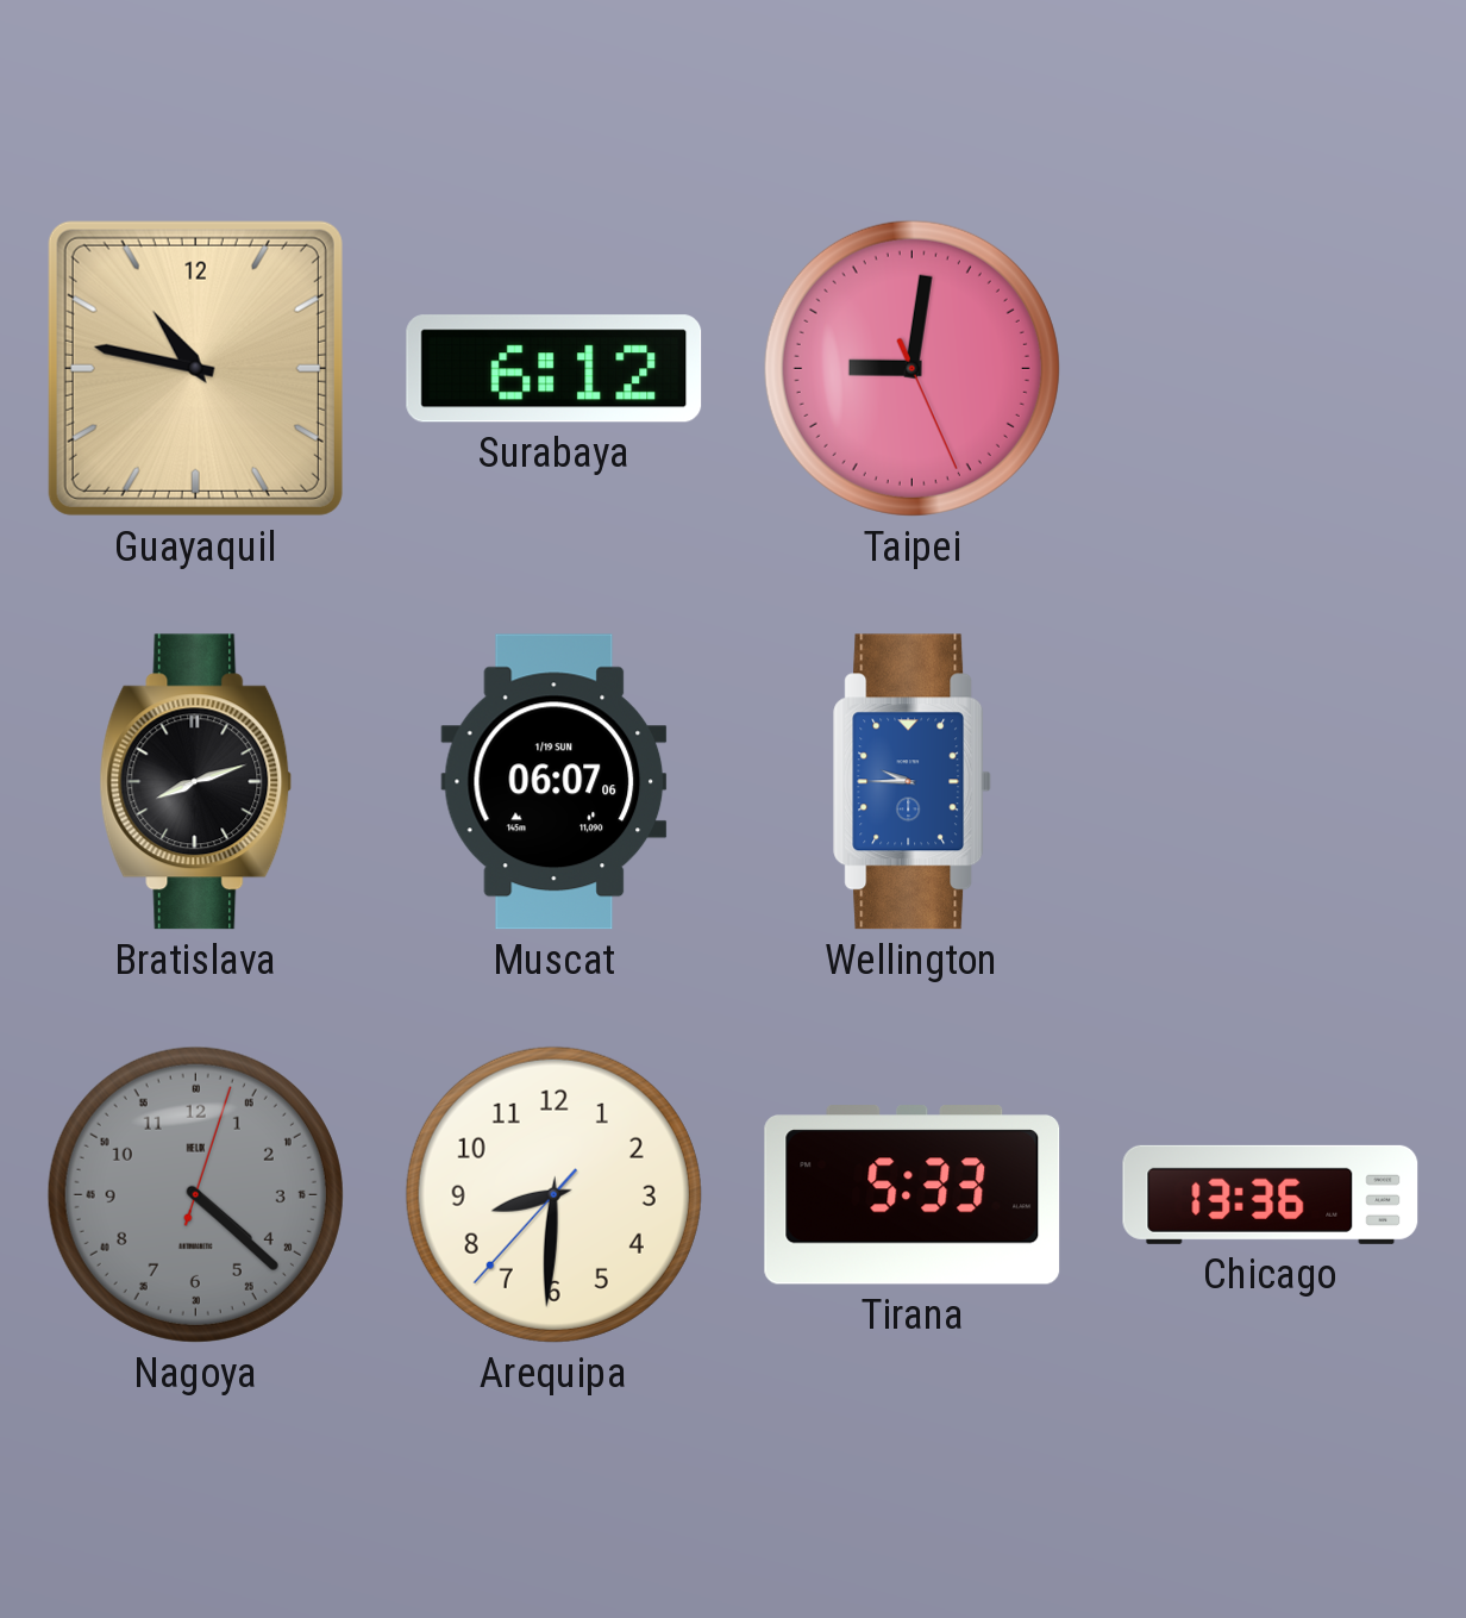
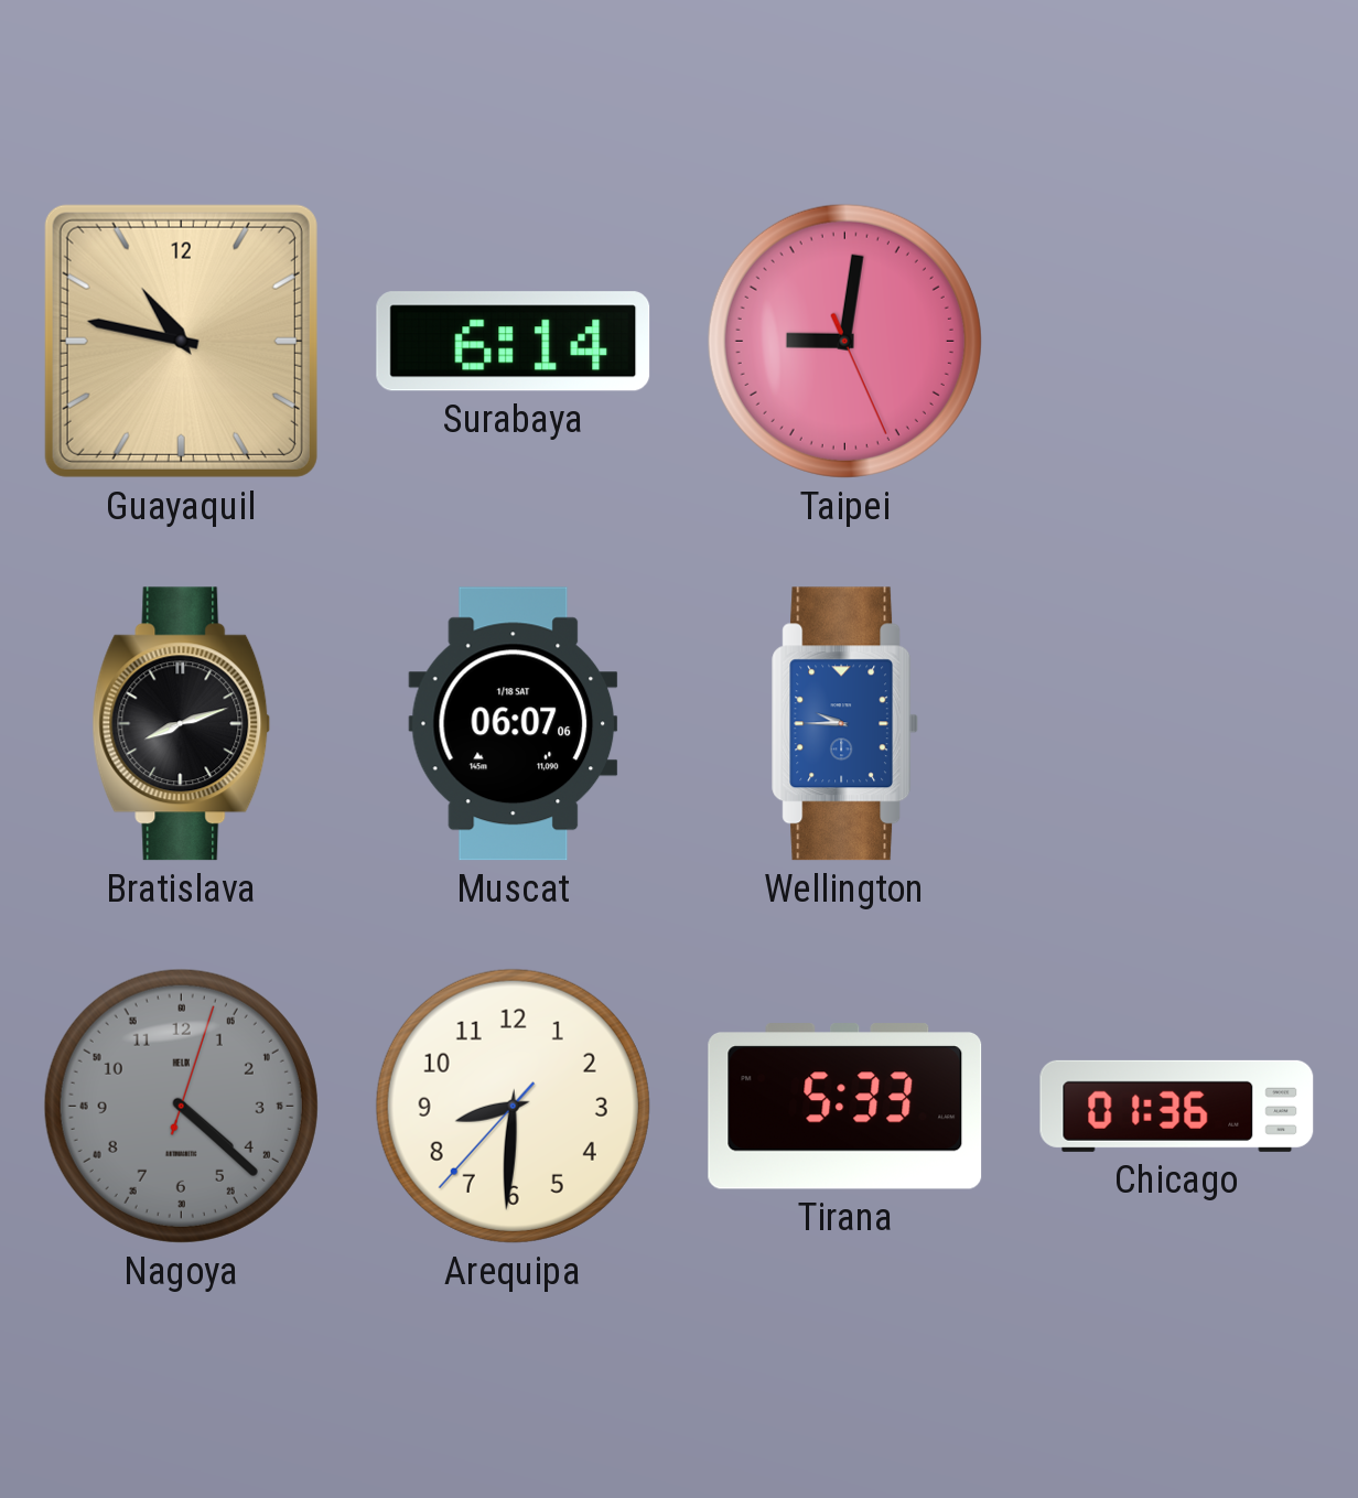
Surabaya: 6:12 -> 6:14 (514, 342)
Muscat date: 1/19 SUN -> 1/18 SAT (514, 724)
Chicago: 13:36 -> 01:36 (1177, 1106)
